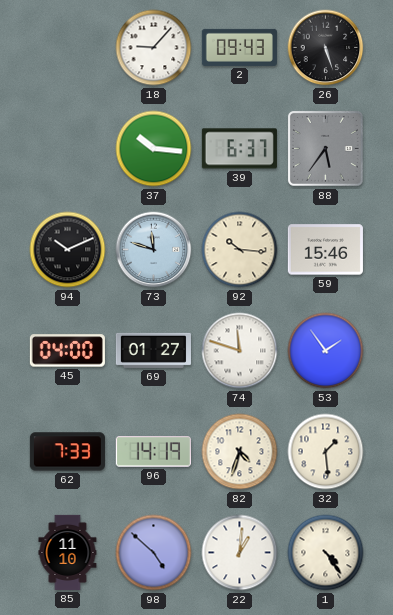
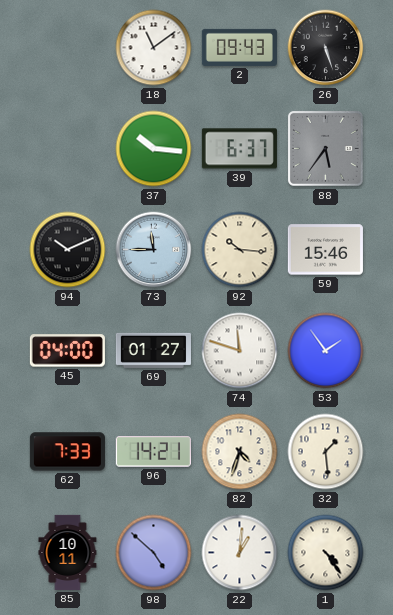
18: 9:07 -> 11:09 (154, 48)
73: 11:48 -> 11:45 (154, 250)
96: 14:19 -> 14:21 (153, 452)
85: 11:10 -> 10:11 (68, 552)
